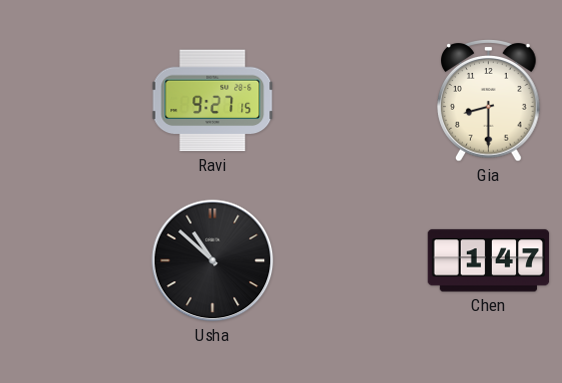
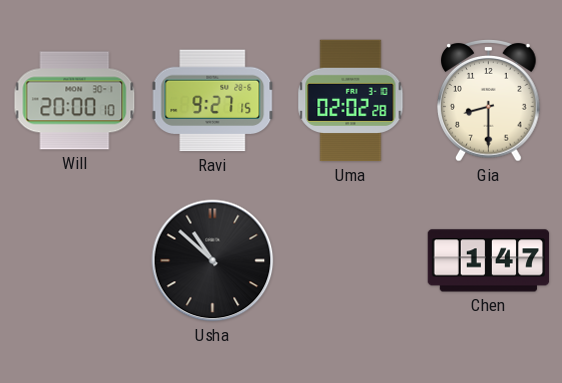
Will: none -> 20:00 (75, 101)
Uma: none -> 02:02 (351, 101)
